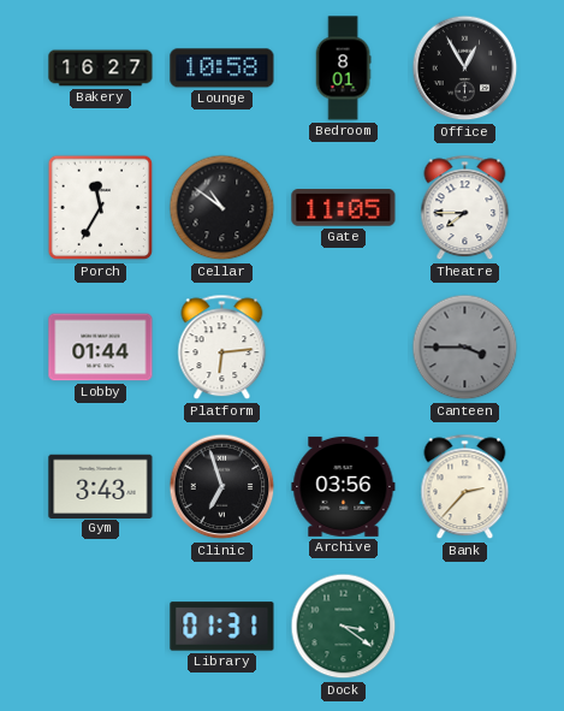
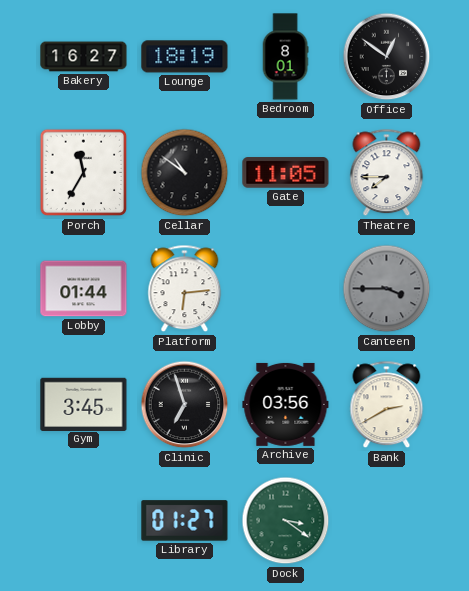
Lounge: 10:58 -> 18:19 (185, 57)
Office: 12:55 -> 12:51 (387, 57)
Gym: 3:43 -> 3:45 (84, 404)
Bank: 2:37 -> 2:40 (387, 405)
Library: 01:31 -> 01:27 (185, 521)
